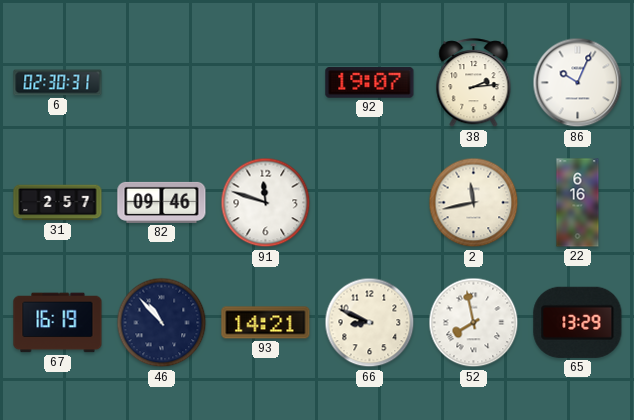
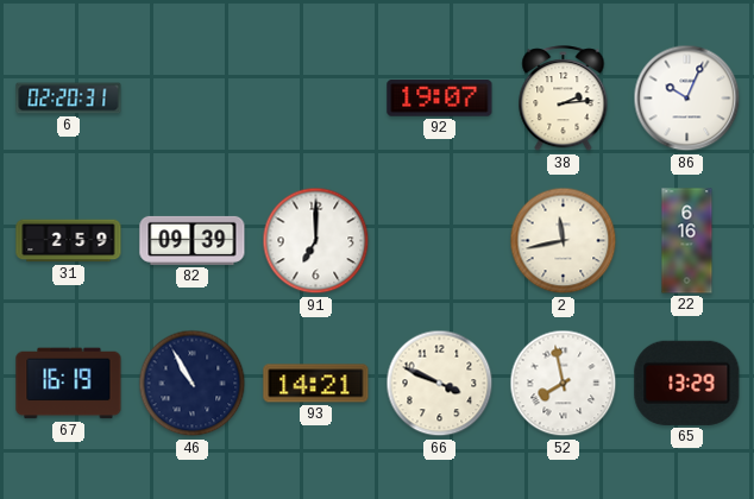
6: 02:30 -> 02:20 (69, 99)
31: 2:57 -> 2:59 (69, 241)
82: 09:46 -> 09:39 (193, 240)
91: 11:48 -> 7:00 (316, 241)
46: 10:53 -> 10:55 (193, 384)
66: 8:49 -> 3:49 (440, 384)
